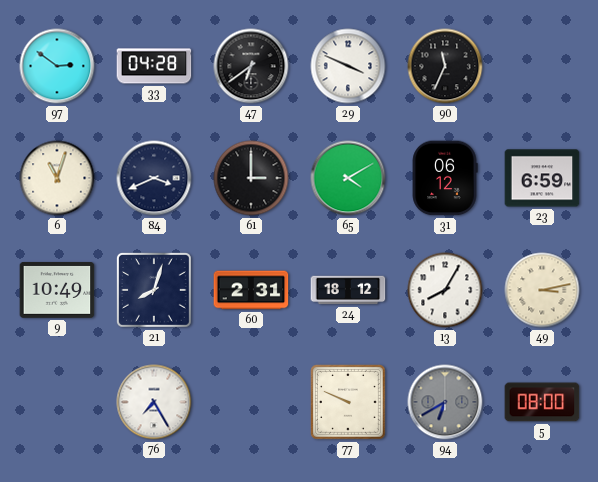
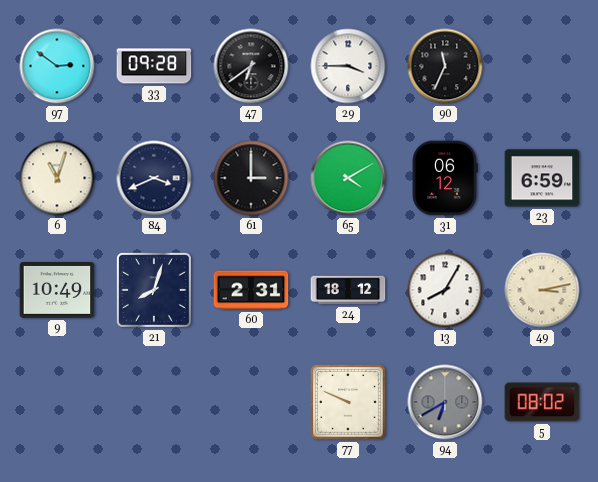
33: 04:28 -> 09:28 (154, 66)
29: 3:49 -> 3:45 (348, 66)
76: 7:25 -> none (154, 402)
5: 08:00 -> 08:02 (542, 402)
